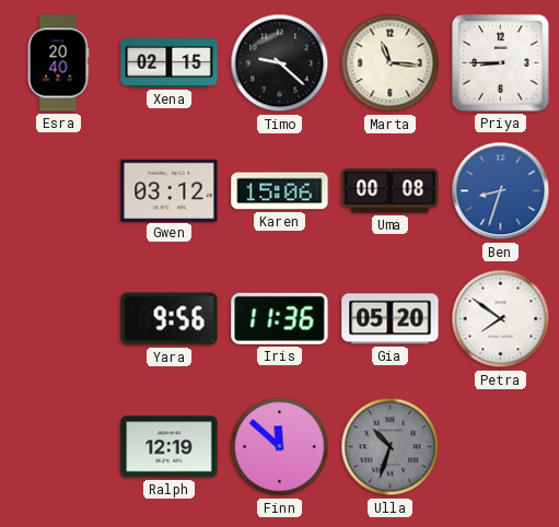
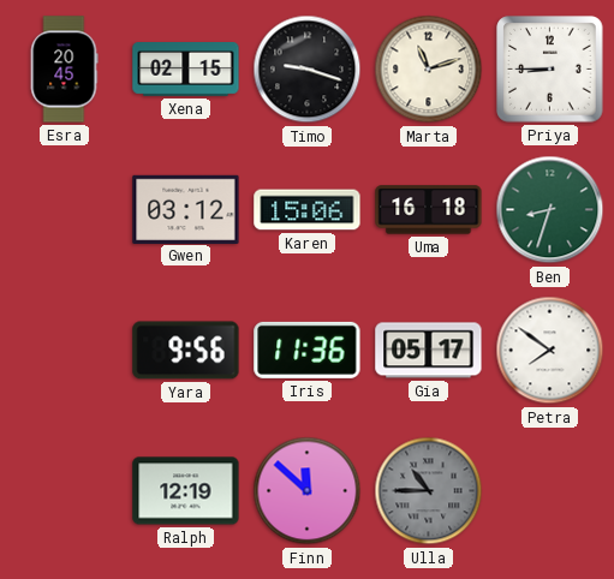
Esra: 20:40 -> 20:45 (64, 70)
Timo: 9:22 -> 9:18 (308, 70)
Marta: 11:16 -> 11:12 (429, 70)
Uma: 00:08 -> 16:18 (429, 210)
Ben dial: blue -> green (550, 210)
Gia: 05:20 -> 05:17 (429, 351)
Ulla: 10:33 -> 10:45 (429, 491)
